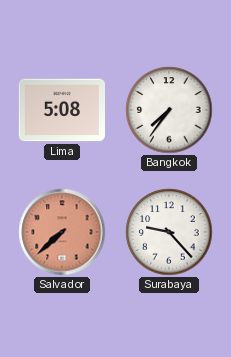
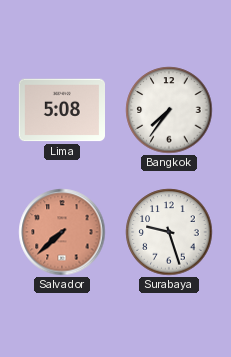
Surabaya: 9:23 -> 9:27 (169, 232)
